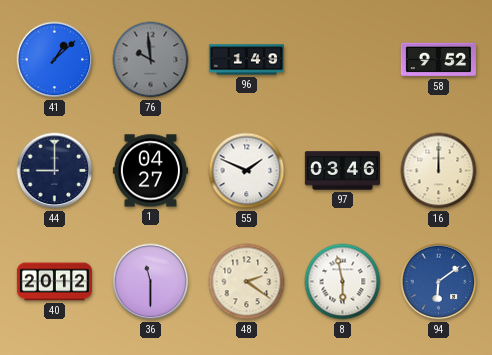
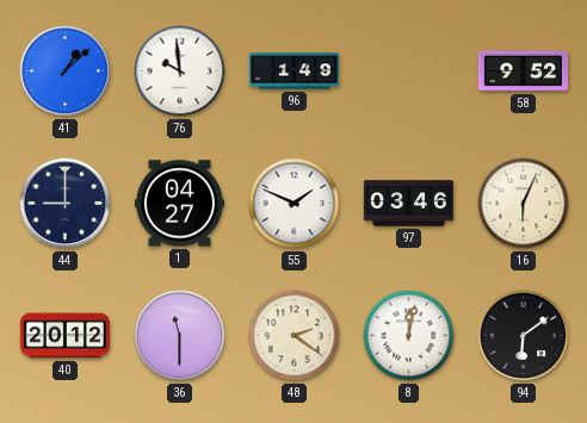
76 dial: grey -> white (180, 71)
16: 12:00 -> 6:04 (524, 204)
8: 5:58 -> 12:02 (409, 336)
94 dial: blue -> black (524, 336)
